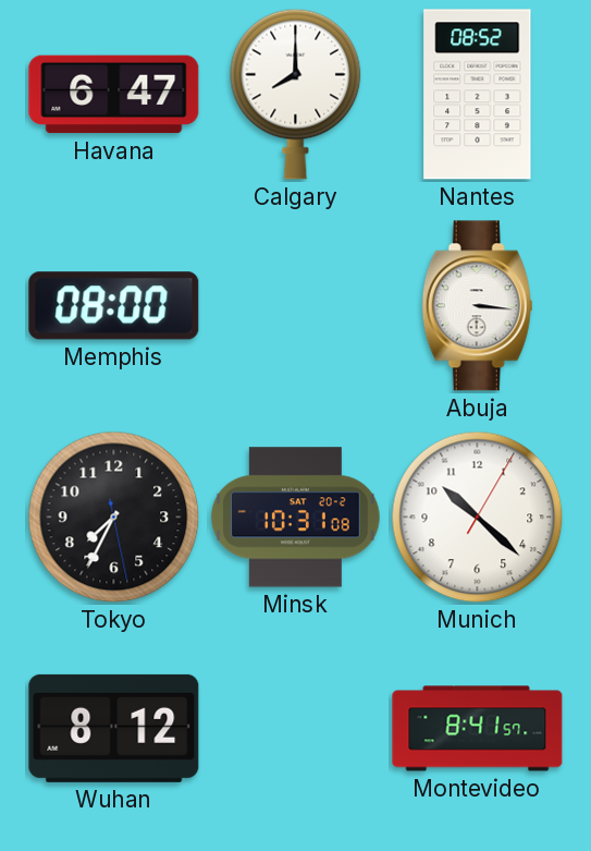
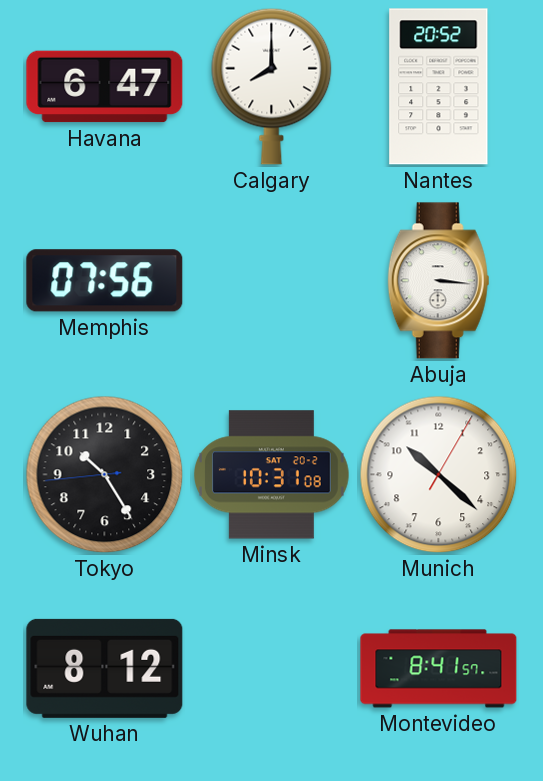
Nantes: 08:52 -> 20:52 (439, 87)
Memphis: 08:00 -> 07:56 (105, 281)
Tokyo: 7:34 -> 10:24 (105, 475)
